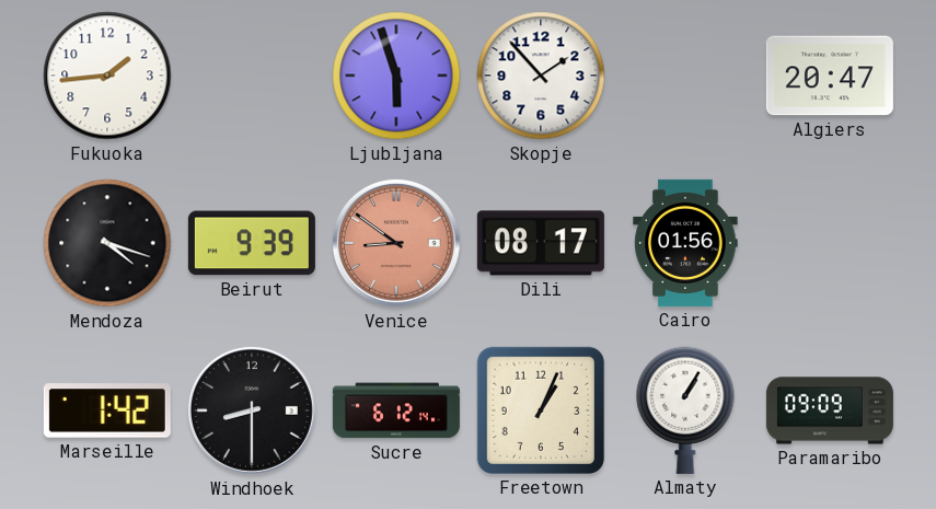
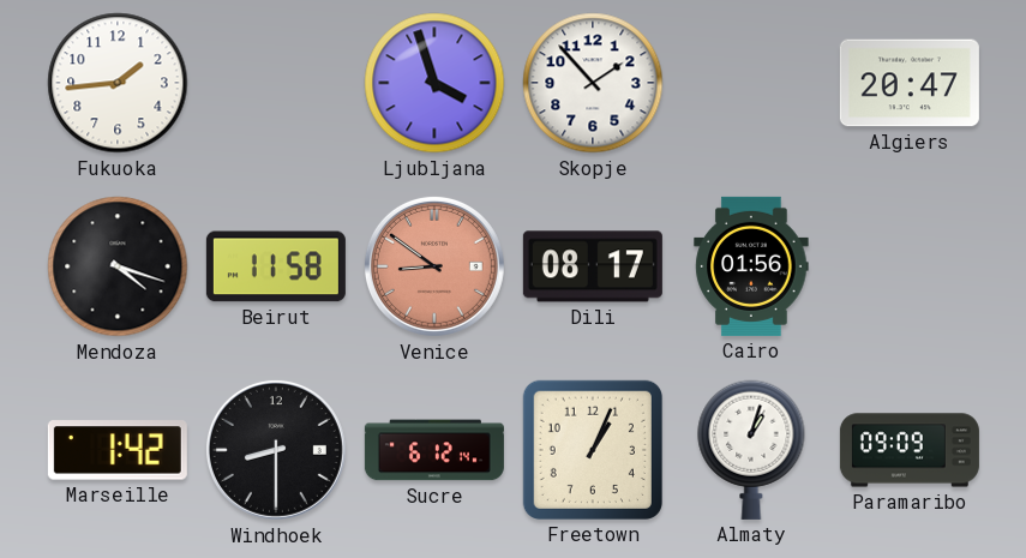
Ljubljana: 5:57 -> 3:57 (434, 83)
Beirut: 9:39 -> 11:58 (276, 266)
Almaty: 1:05 -> 1:03 (751, 450)
